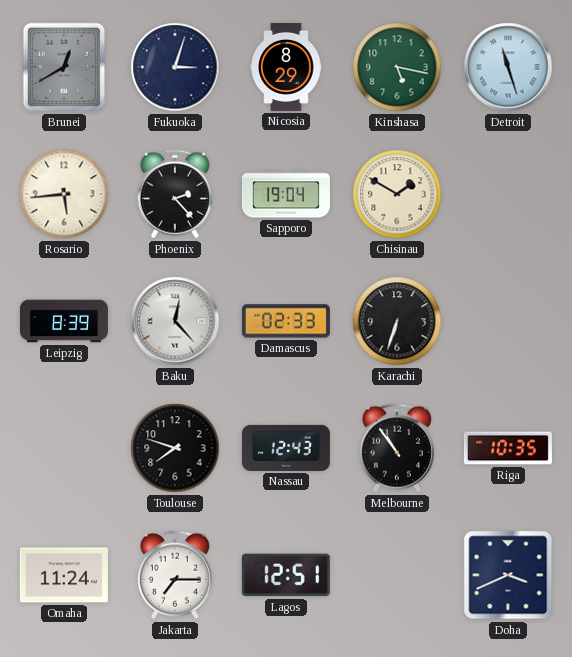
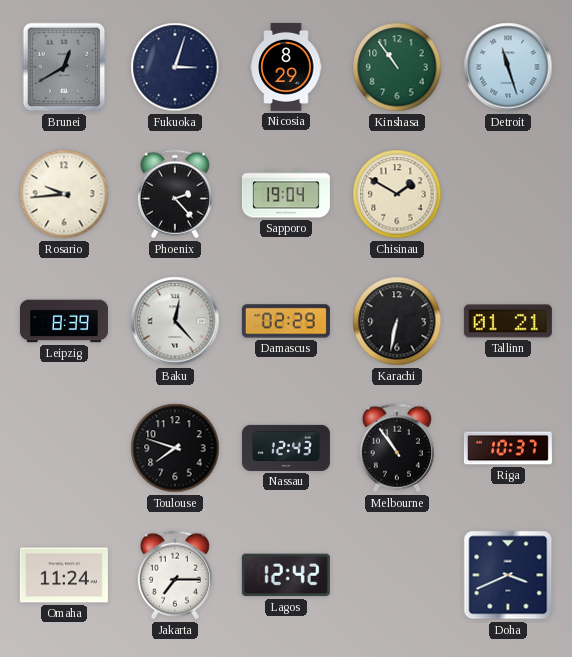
Kinshasa: 5:17 -> 10:54 (397, 67)
Rosario: 5:44 -> 9:44 (64, 194)
Damascus: 02:33 -> 02:29 (286, 321)
Karachi: 6:33 -> 6:32 (397, 321)
Tallinn: none -> 01:21 (508, 321)
Riga: 10:35 -> 10:37 (508, 448)
Lagos: 12:51 -> 12:42 (286, 575)
